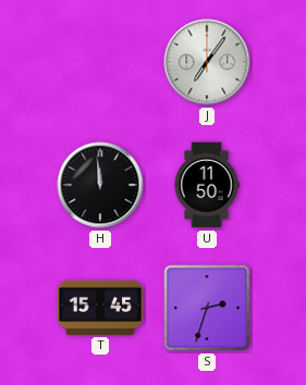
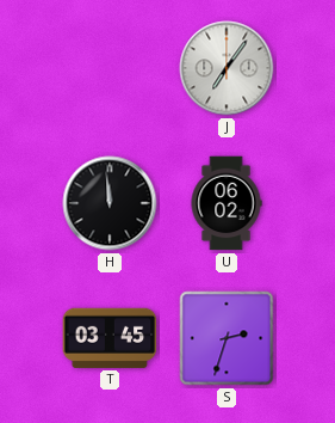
U: 11:50 -> 06:02 (227, 203)
T: 15:45 -> 03:45 (110, 338)
